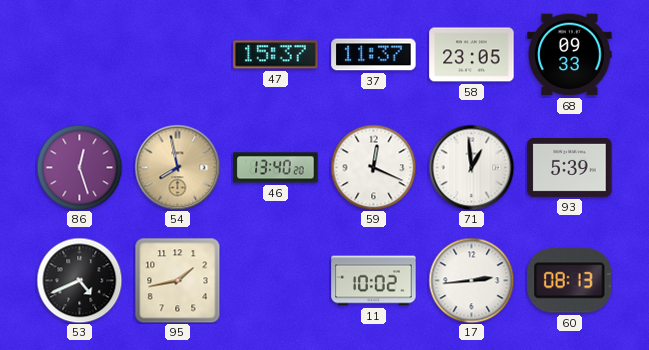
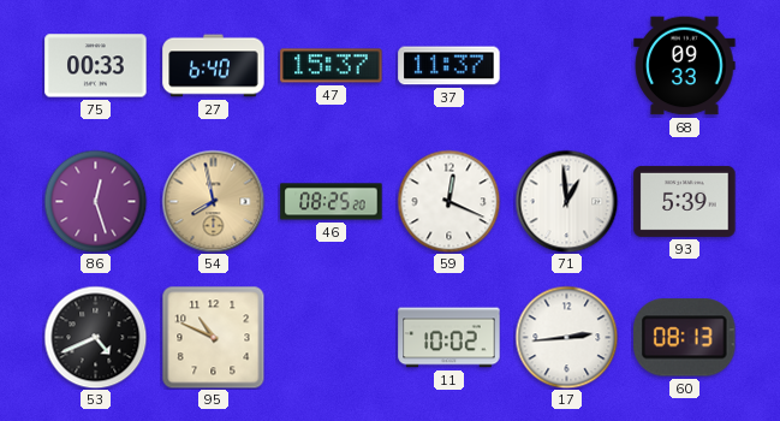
75: none -> 00:33 (96, 66)
27: none -> 6:40 (214, 66)
58: 23:05 -> none (472, 55)
46: 13:40 -> 08:25 (332, 202)
95: 1:43 -> 10:49 (213, 337)
